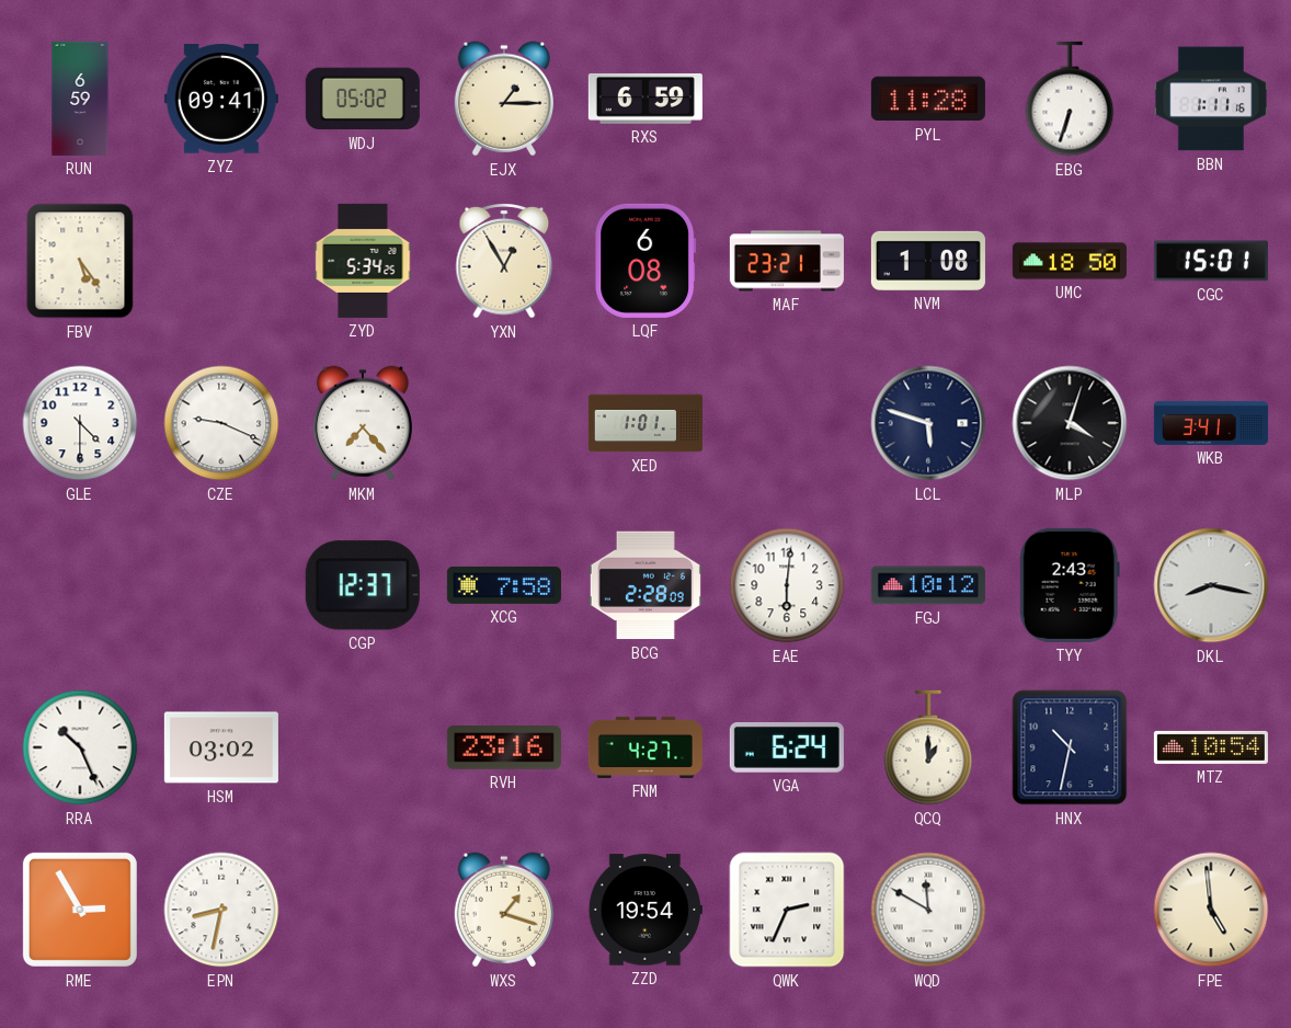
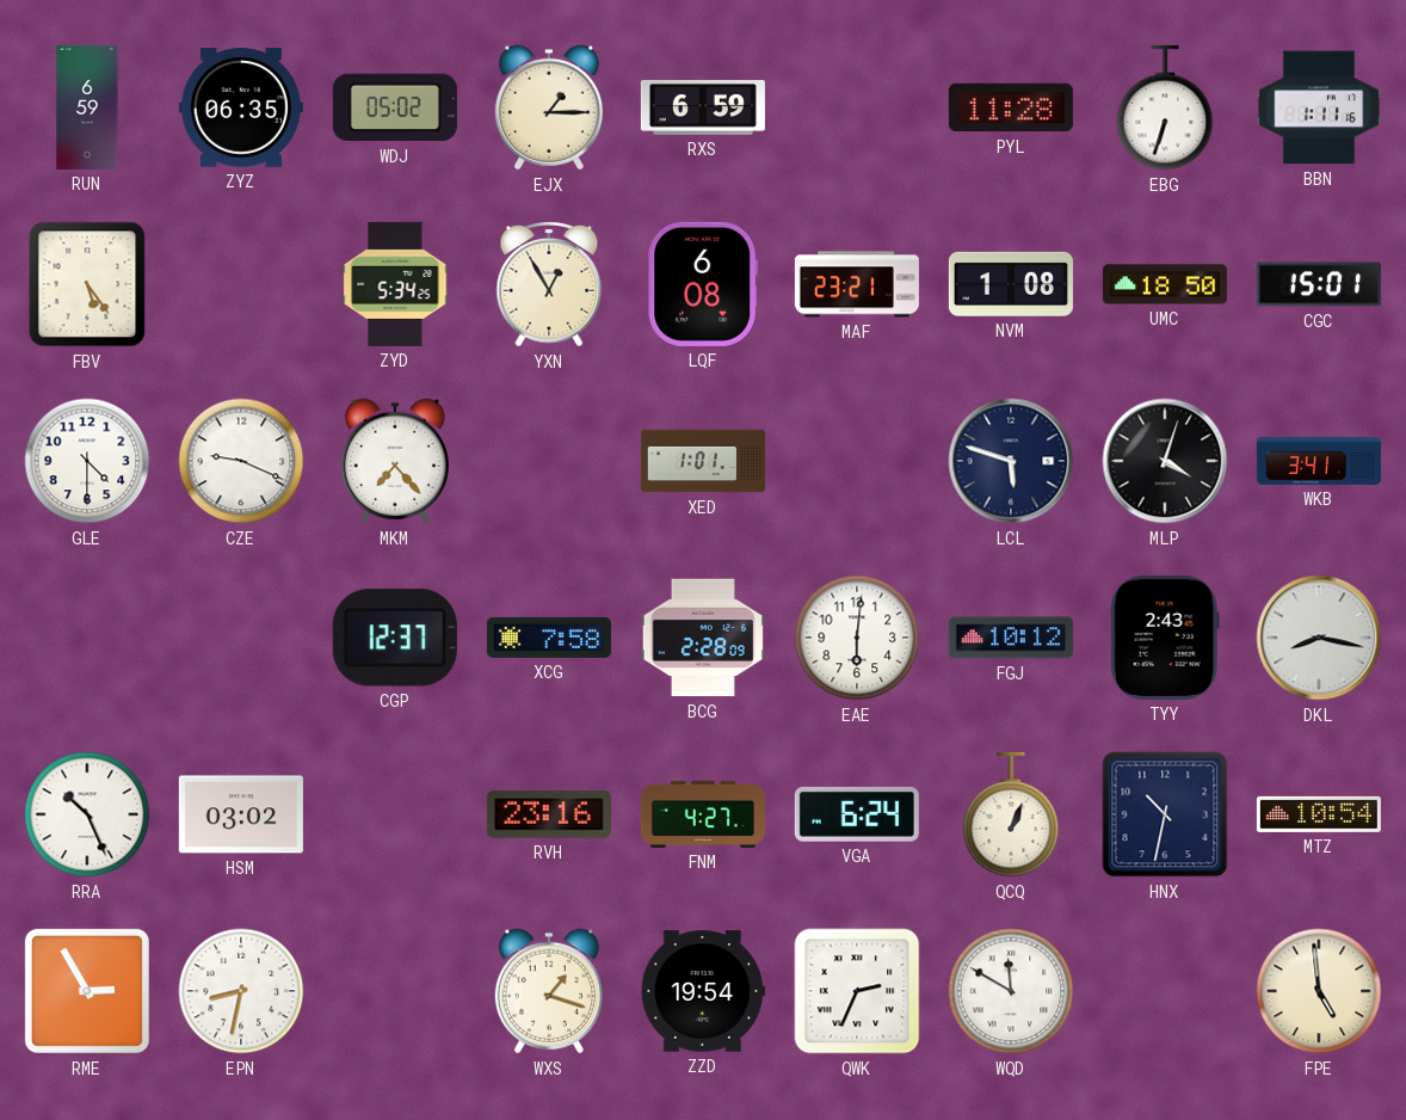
ZYZ: 09:41 -> 06:35 (241, 107)
QCQ: 1:00 -> 1:04 (1011, 814)
